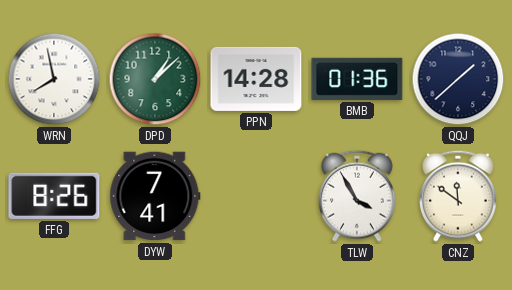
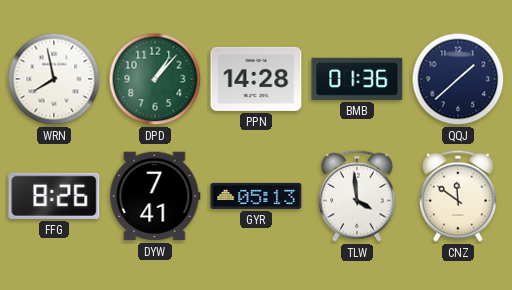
DPD: 1:08 -> 1:07 (155, 79)
GYR: none -> 05:13 (256, 196)
TLW: 3:55 -> 3:59 (358, 196)
